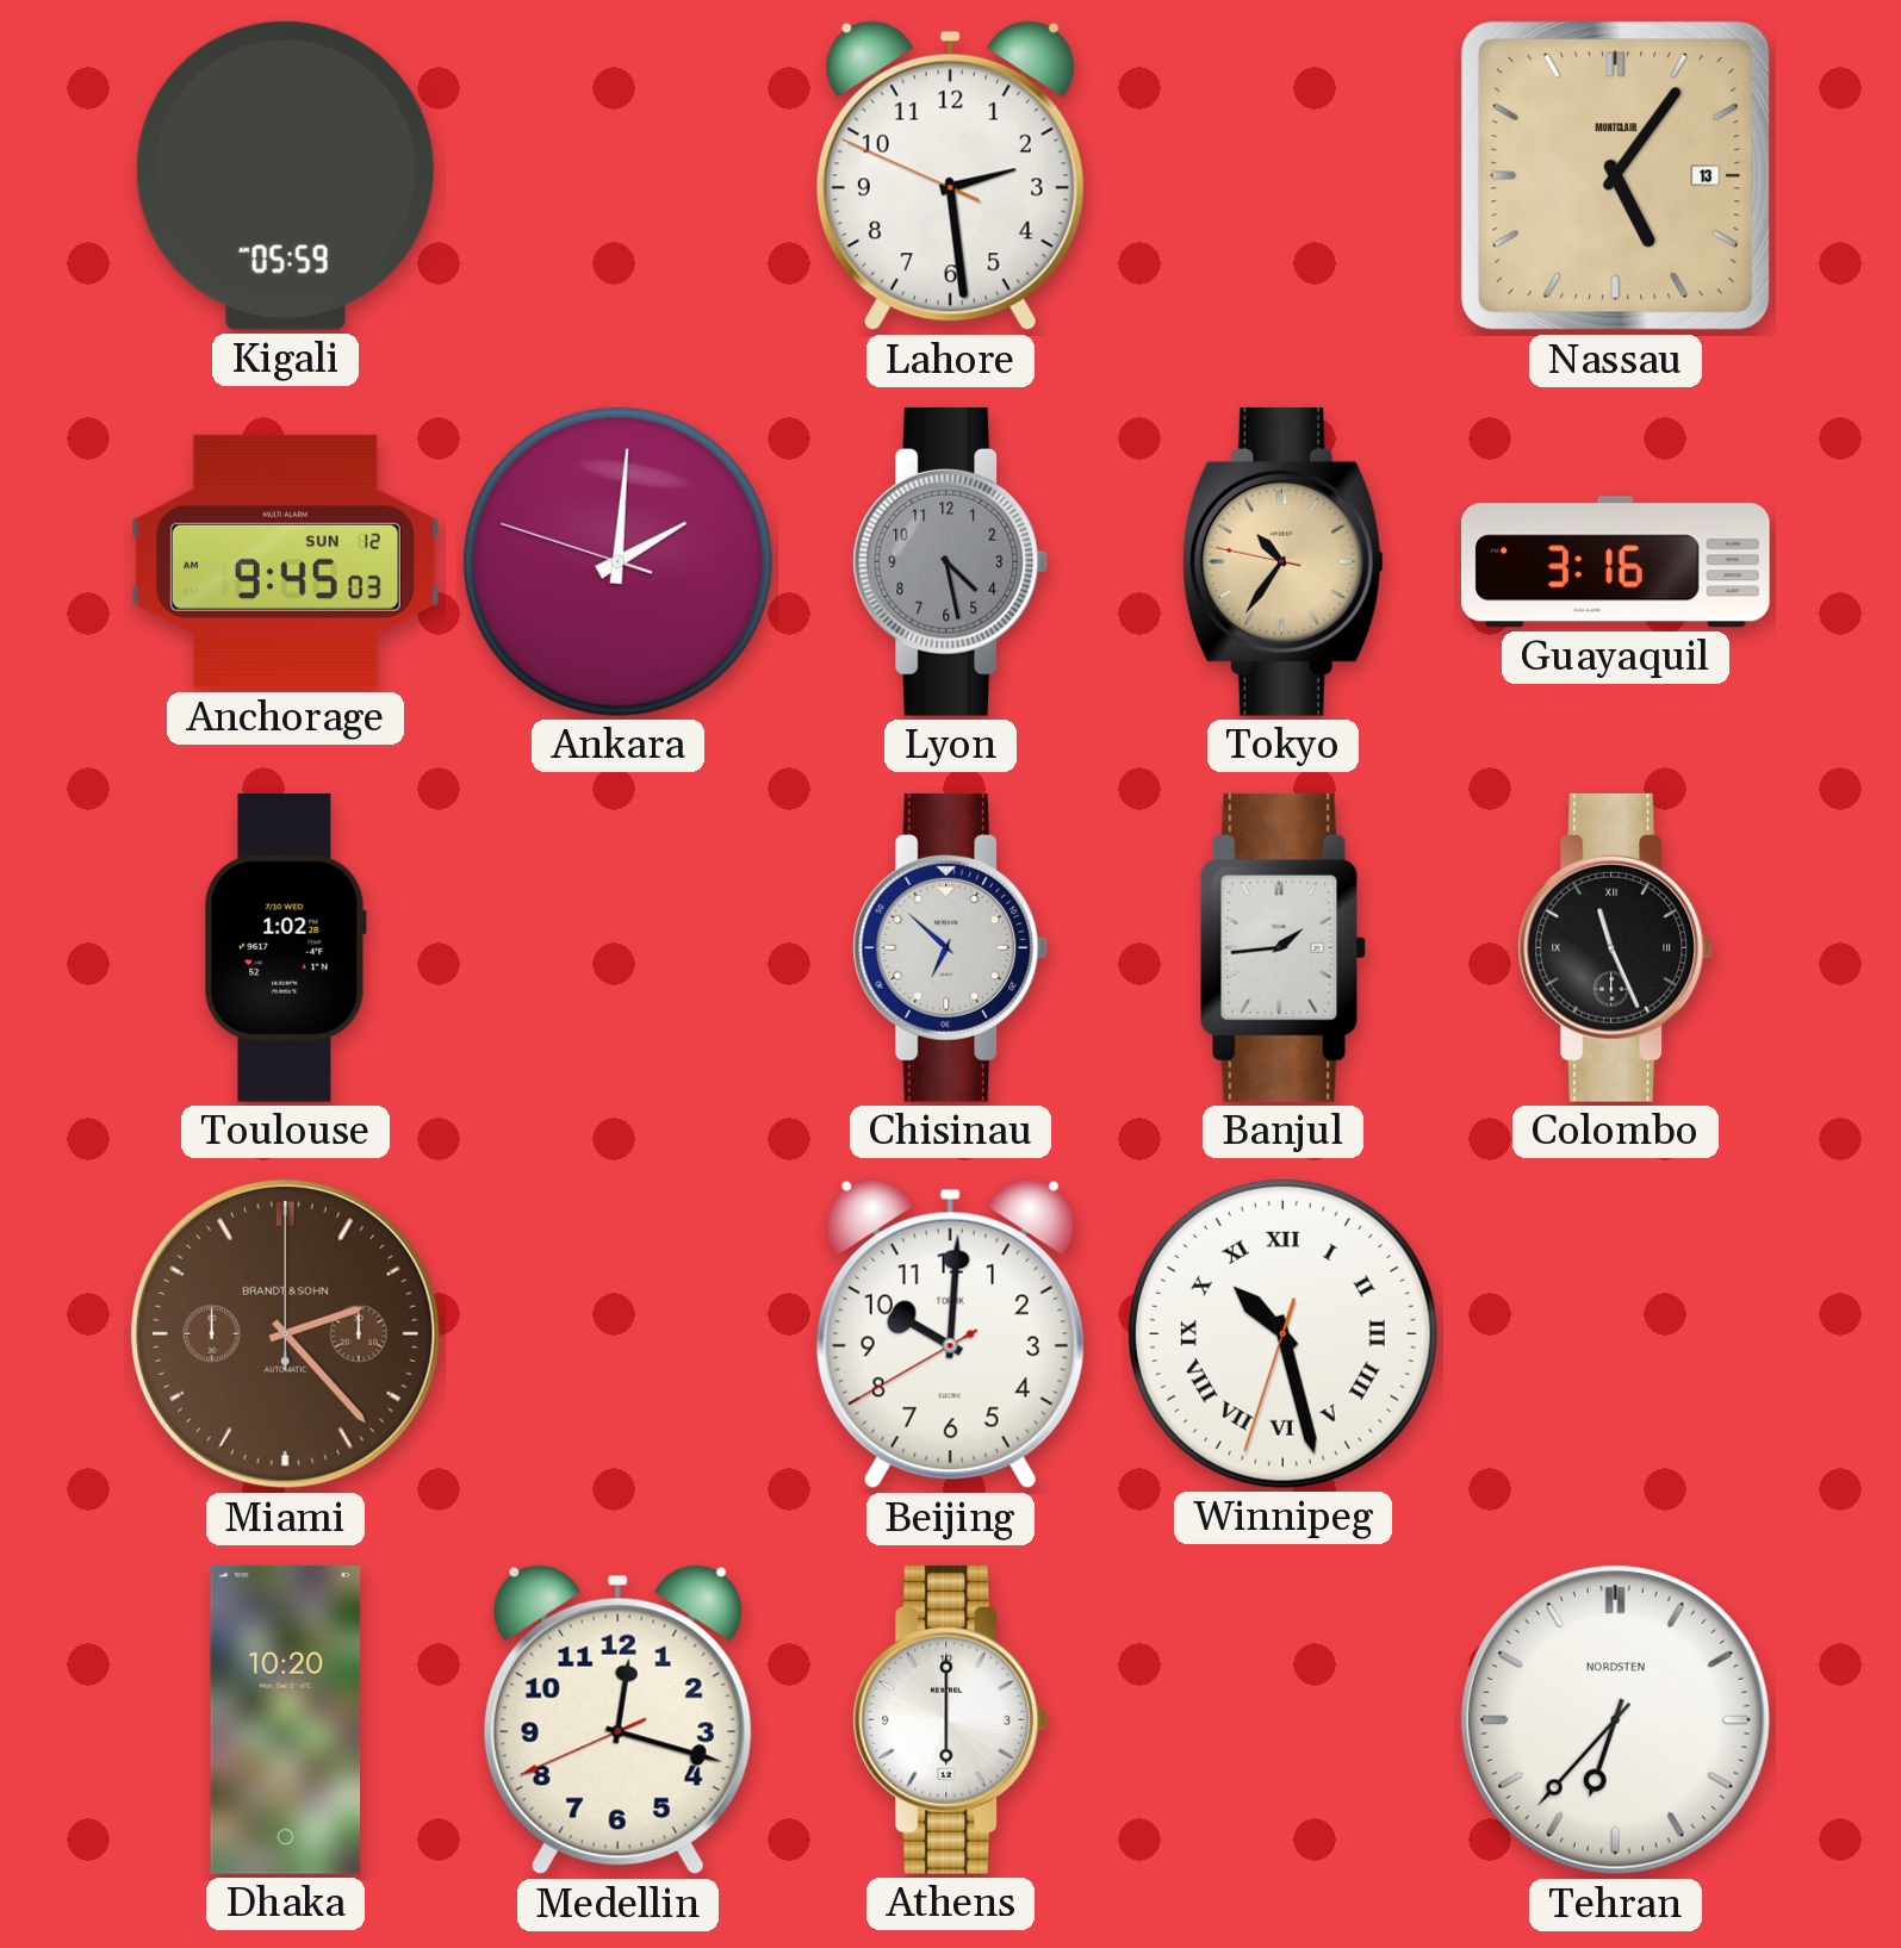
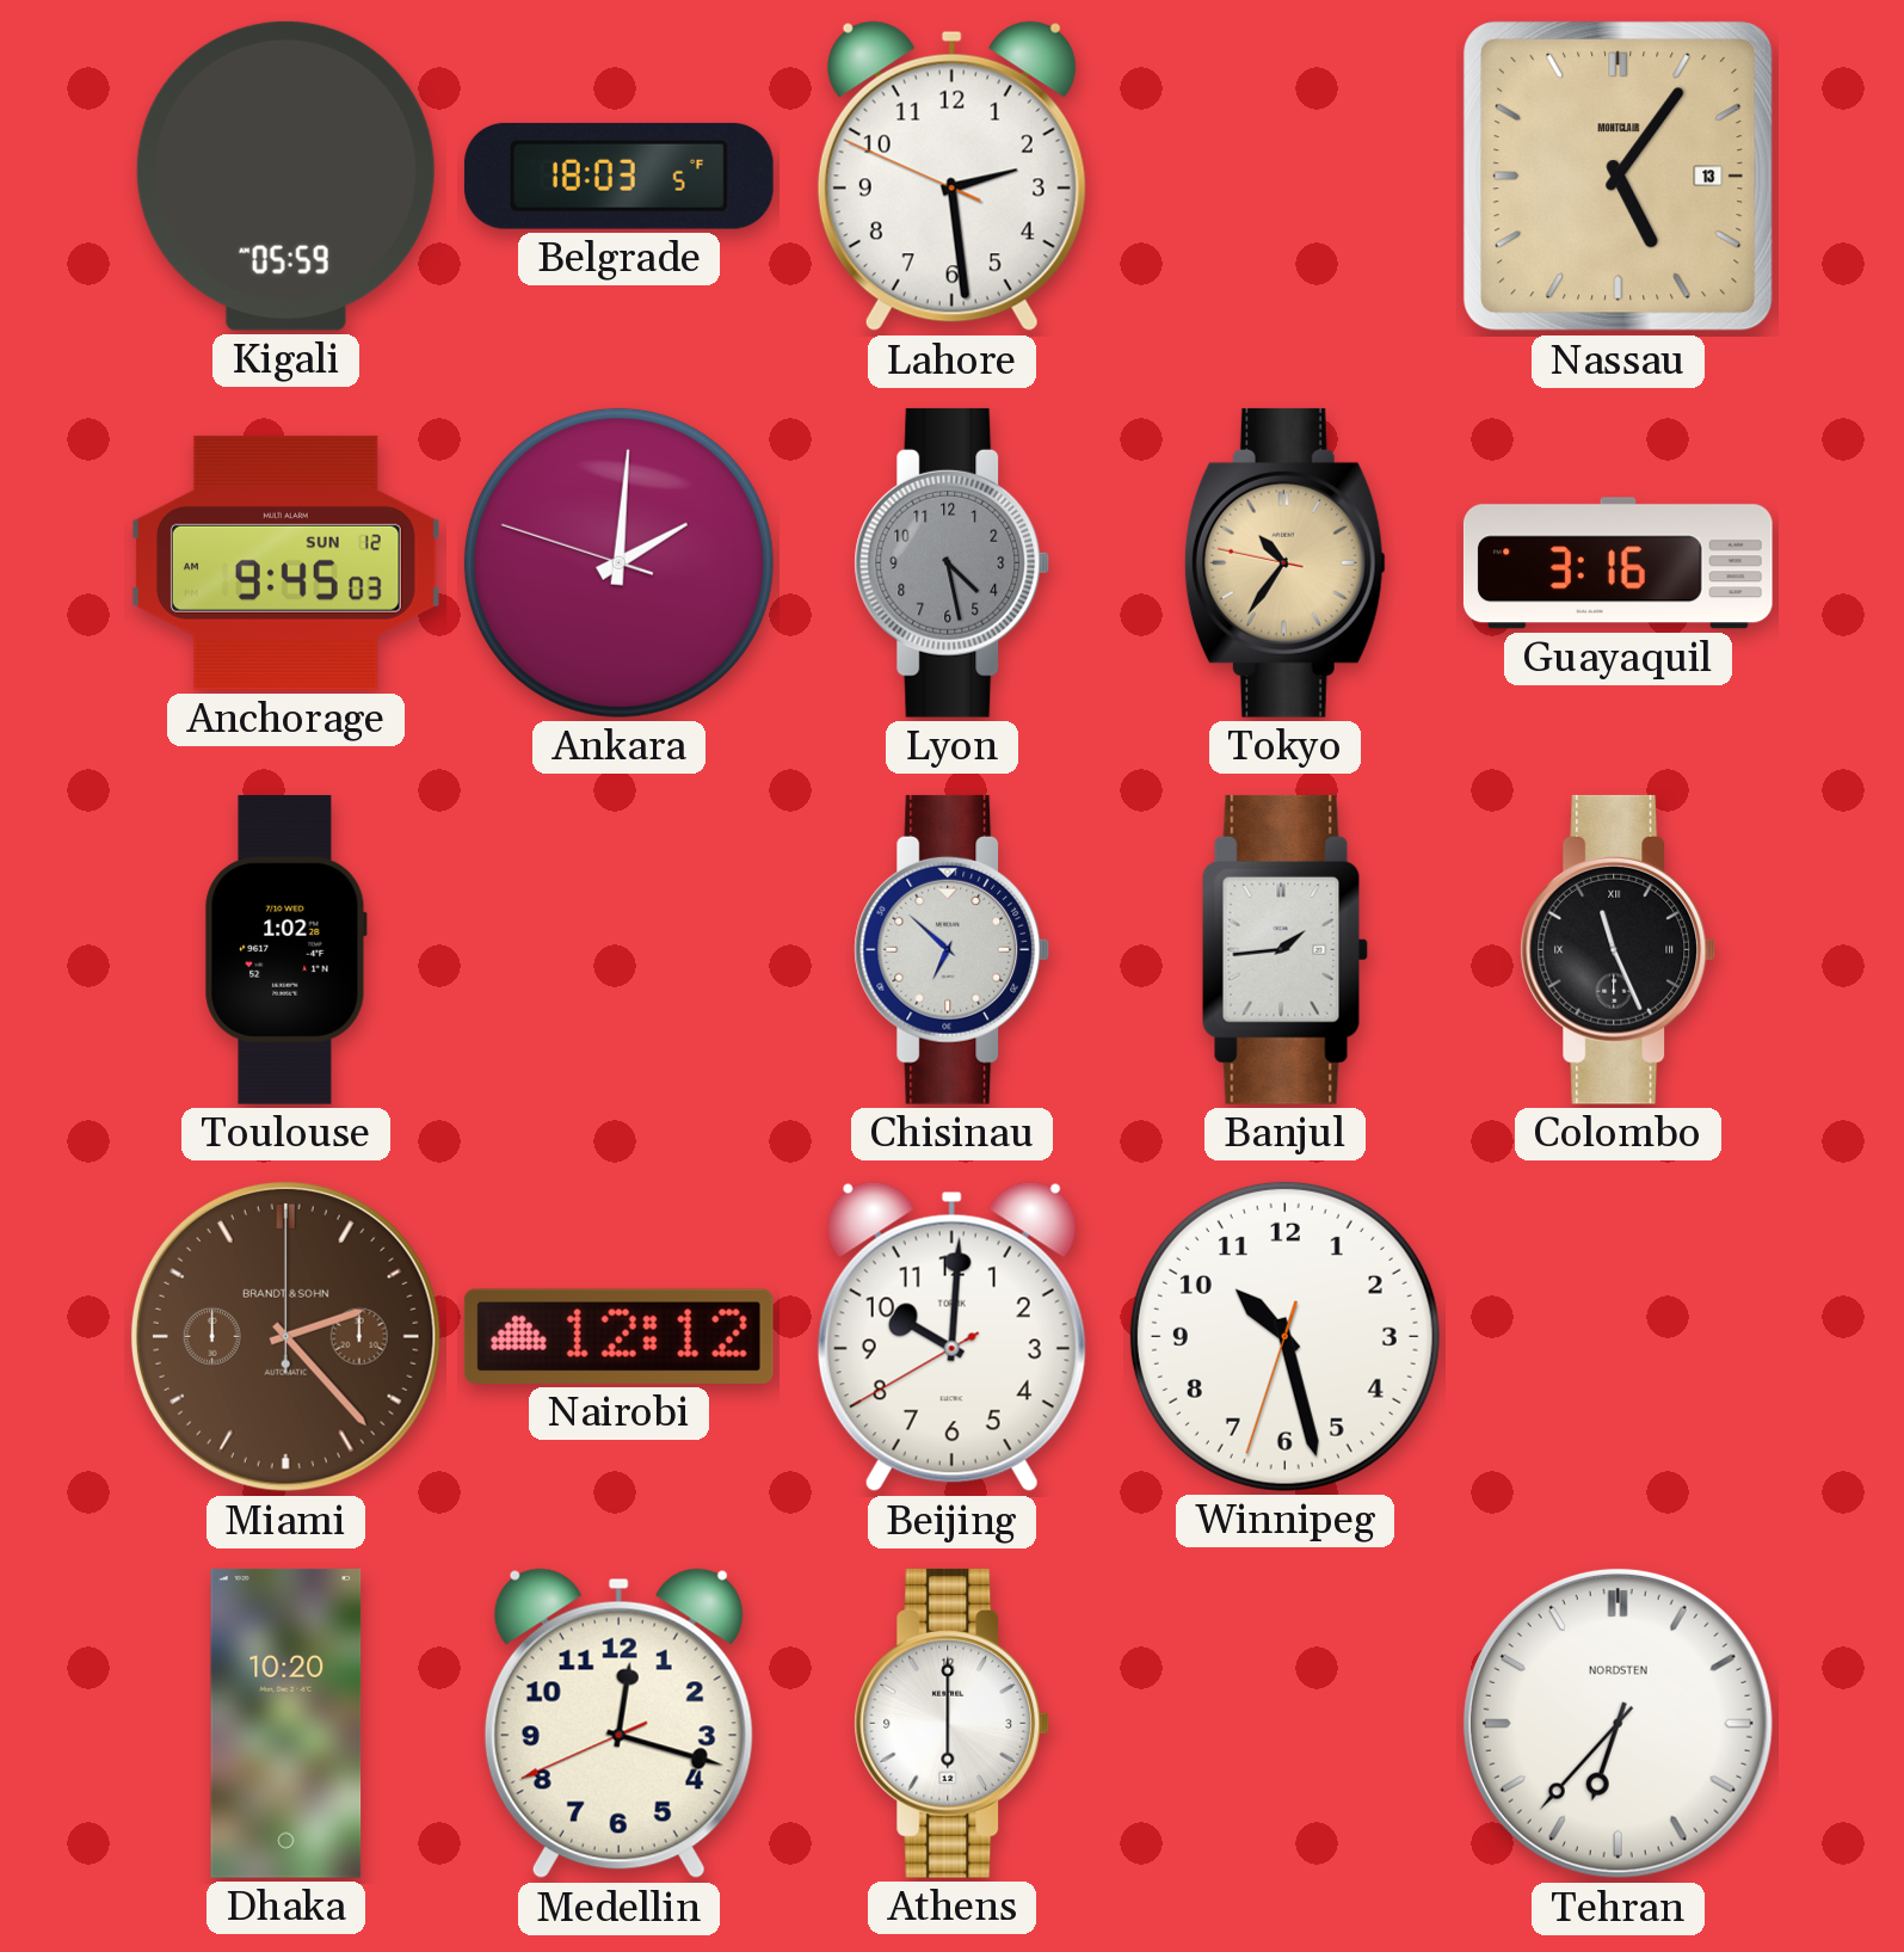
Belgrade: none -> 18:03 (618, 176)
Nairobi: none -> 12:12 (618, 1336)
Winnipeg numerals: Roman -> Arabic (1284, 1336)
